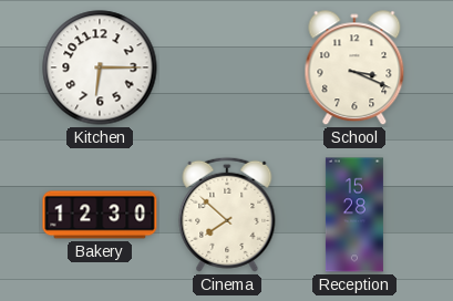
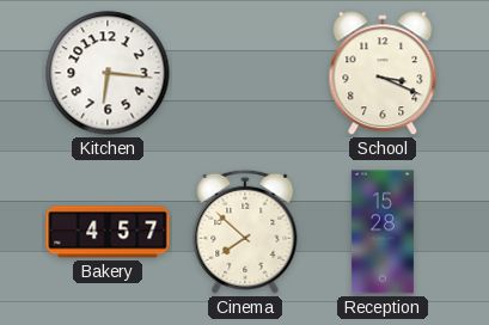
Kitchen: 6:15 -> 6:16 (108, 73)
Bakery: 12:30 -> 4:57 (108, 232)
